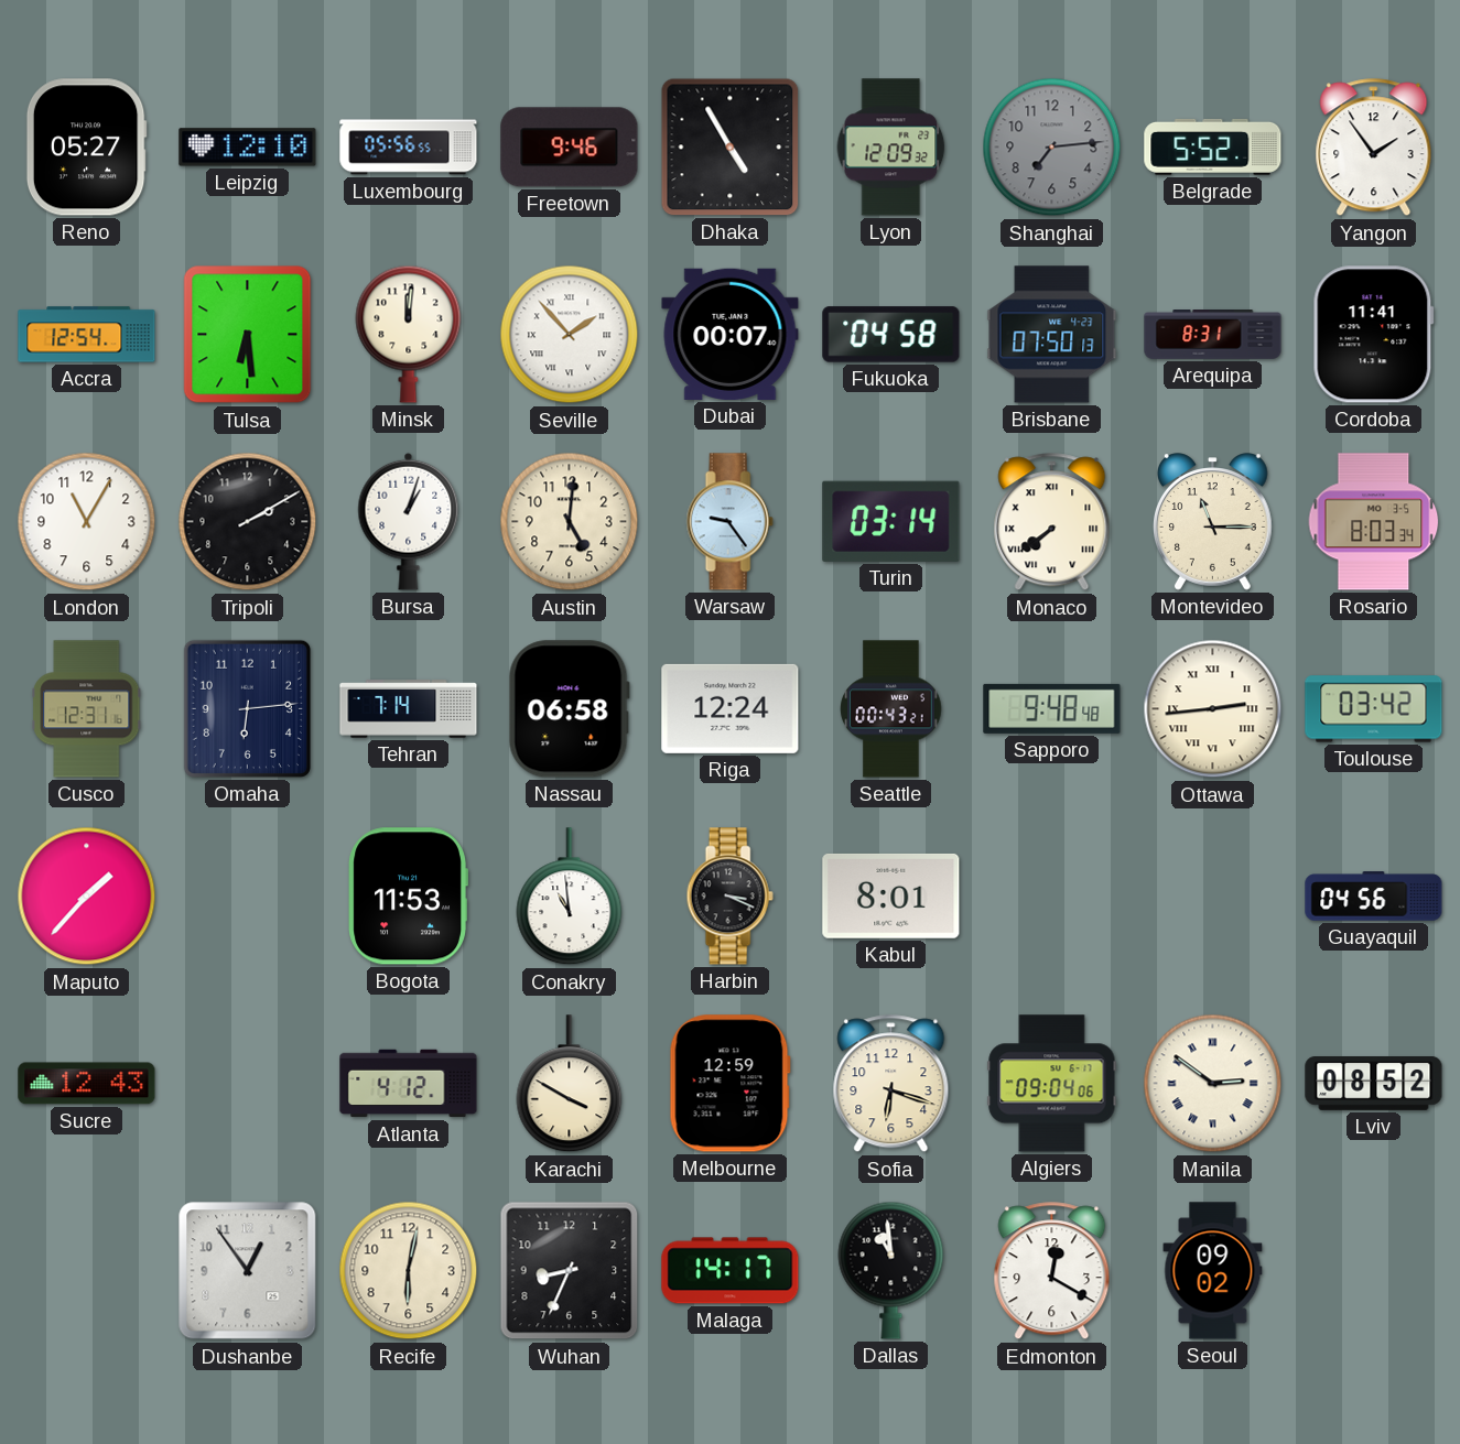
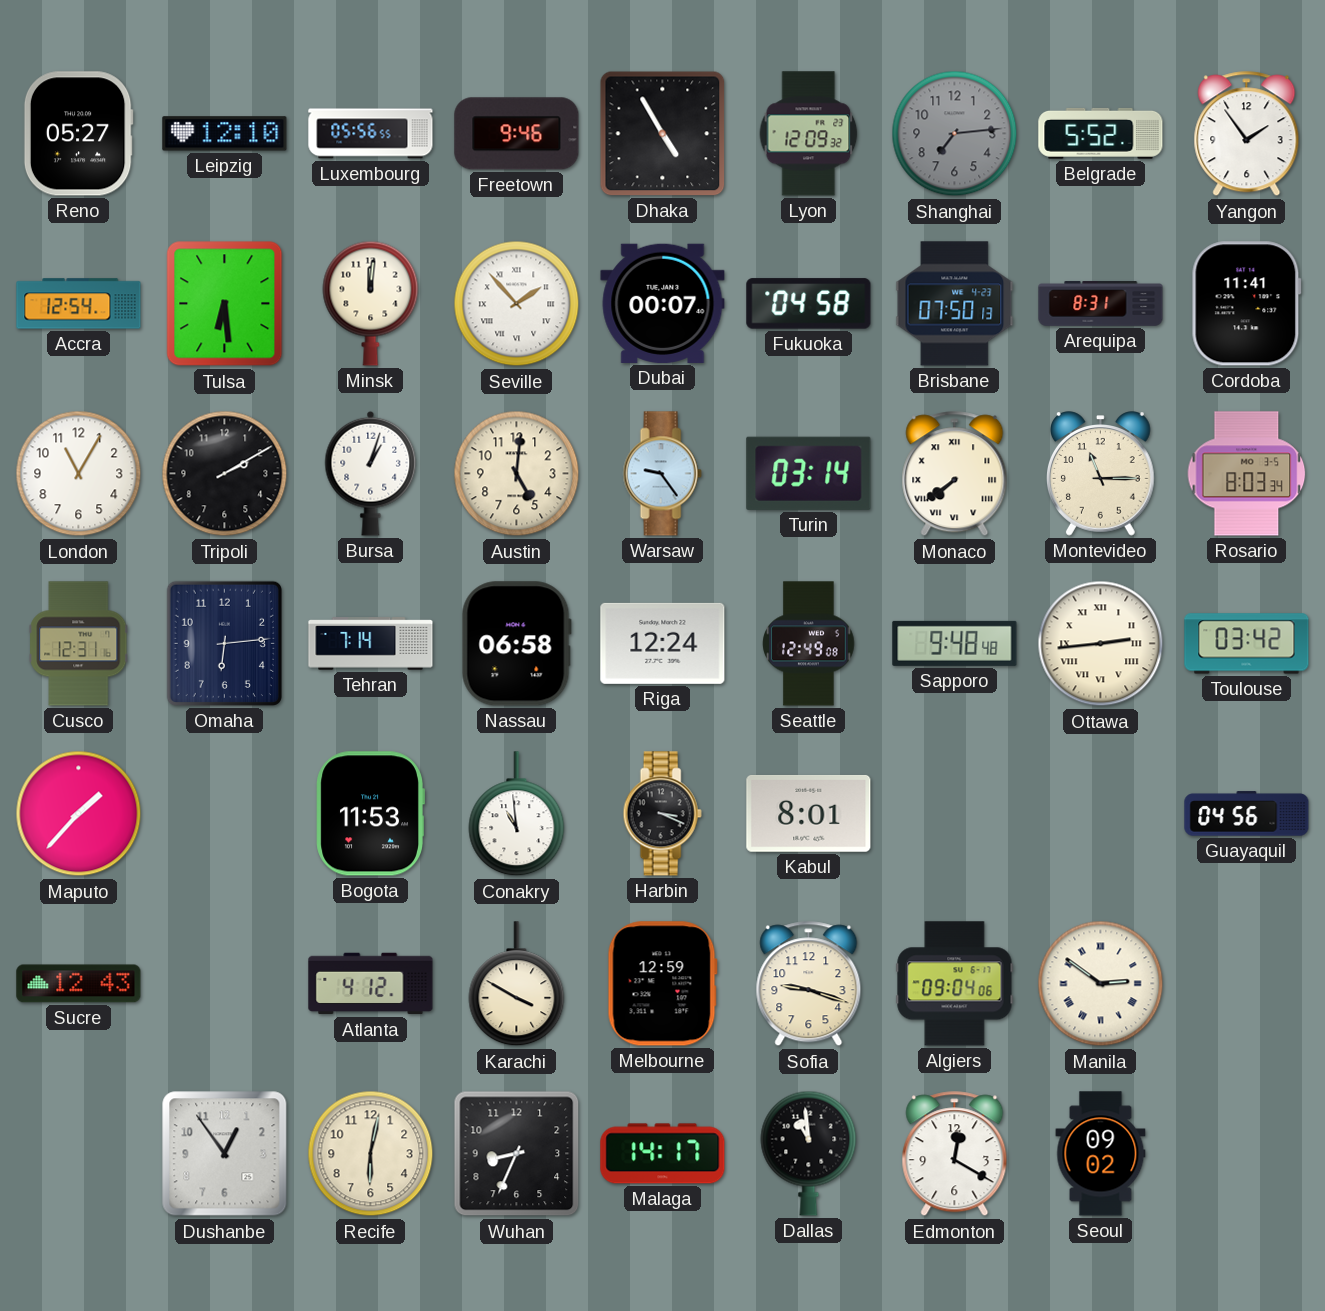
Seattle: 00:43 -> 12:49 (809, 644)
Sofia: 6:18 -> 9:18 (809, 984)
Lviv: 08:52 -> none (1374, 1084)
